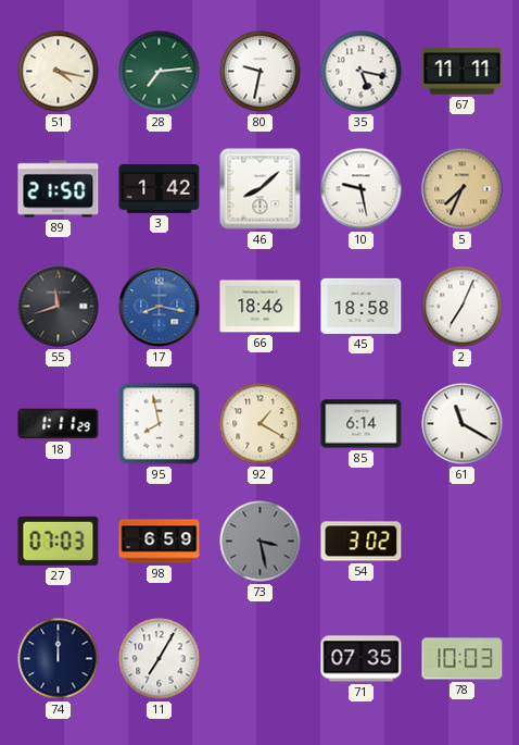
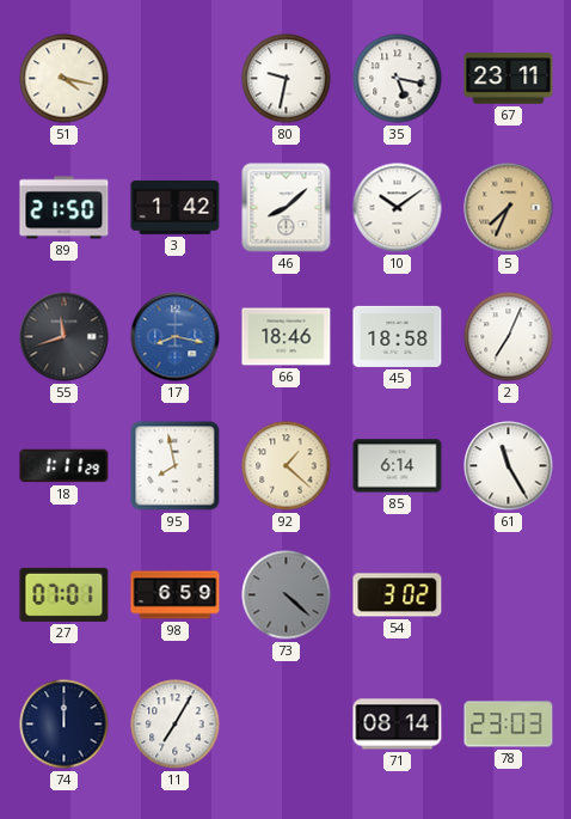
28: 7:14 -> none (160, 72)
67: 11:11 -> 23:11 (509, 79)
10: 9:28 -> 10:09 (398, 208)
92: 1:20 -> 1:22 (287, 466)
61: 11:20 -> 11:25 (509, 466)
27: 07:03 -> 07:01 (65, 594)
73: 3:28 -> 4:22 (287, 595)
71: 07:35 -> 08:14 (398, 725)
78: 10:03 -> 23:03 (509, 725)
